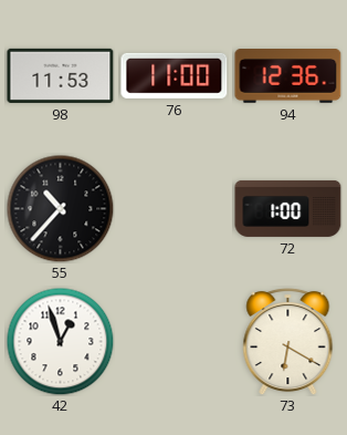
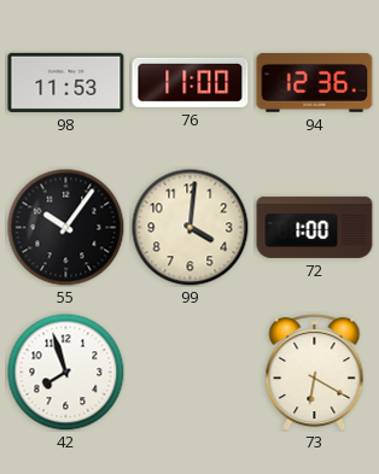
55: 10:37 -> 10:06 (65, 227)
99: none -> 4:01 (189, 227)
42: 12:57 -> 7:57 (65, 371)
